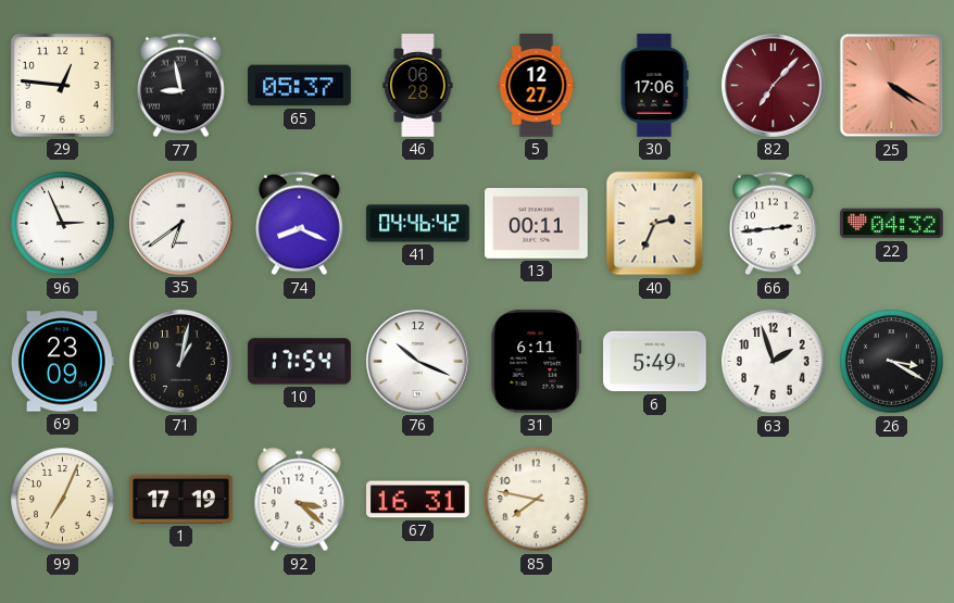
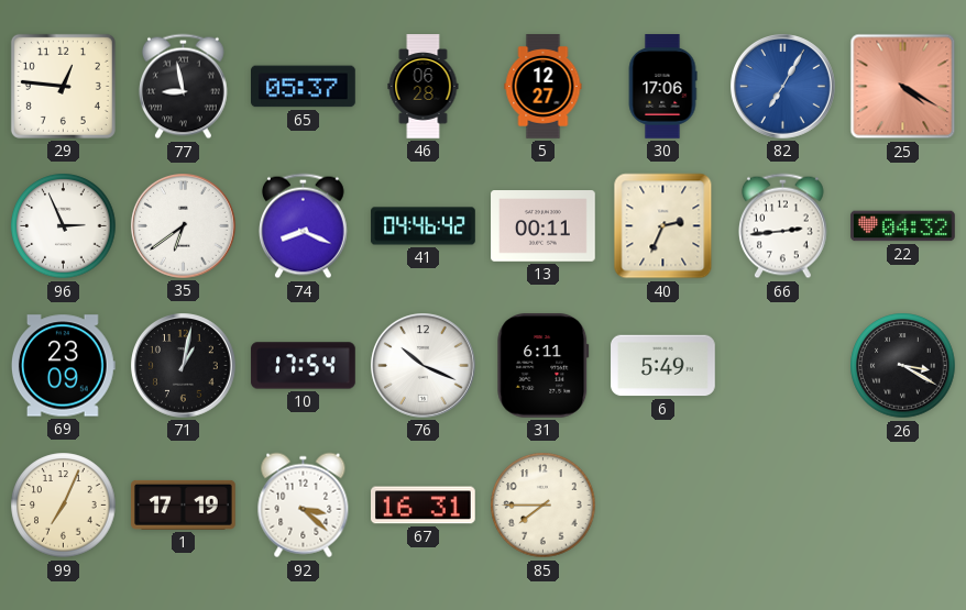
82: 7:07 -> 7:05 (783, 87)
82 dial: burgundy -> blue (783, 87)
63: 1:57 -> none (774, 362)
85: 7:47 -> 7:45 (544, 506)
